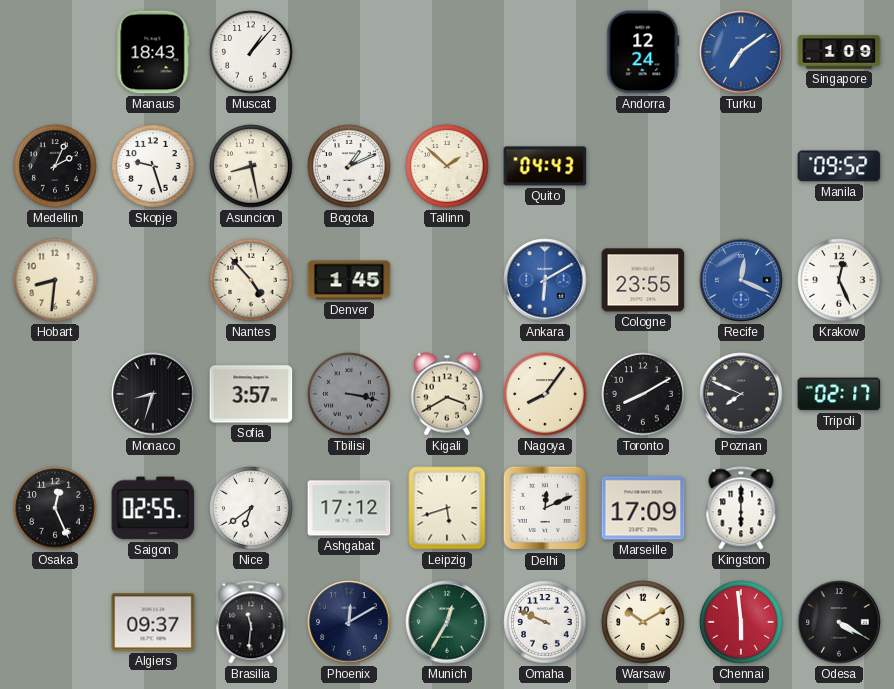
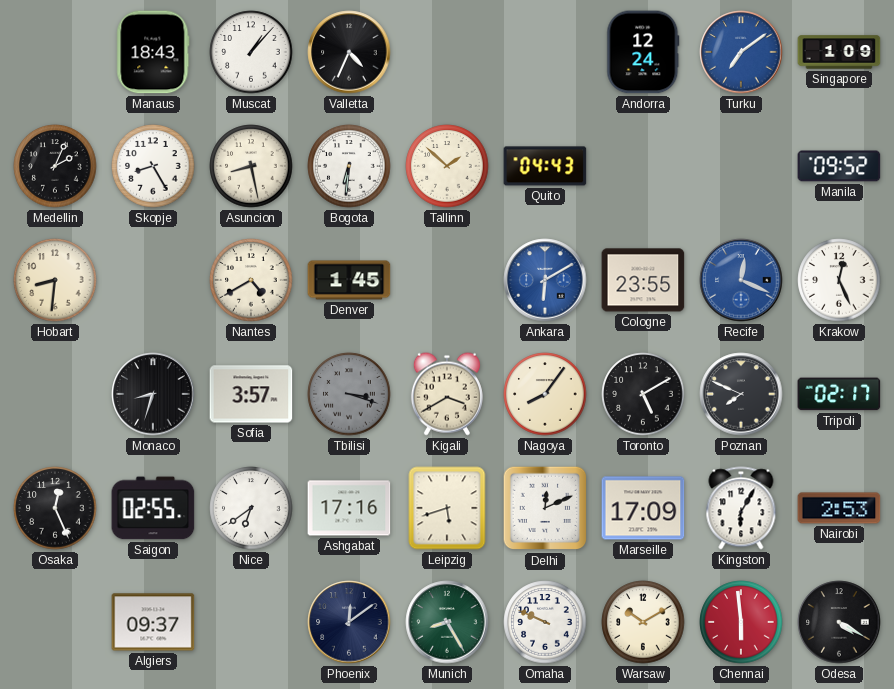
Valletta: none -> 4:34 (349, 52)
Skopje: 9:27 -> 8:25 (153, 166)
Bogota: 1:11 -> 6:31 (349, 166)
Nantes: 4:53 -> 4:40 (251, 280)
Tbilisi: 3:17 -> 3:18 (349, 394)
Toronto: 8:10 -> 5:10 (643, 394)
Ashgabat: 17:12 -> 17:16 (349, 508)
Kingston: 6:00 -> 6:05 (741, 508)
Nairobi: none -> 2:53 (839, 508)
Brasilia: 11:31 -> none (251, 622)
Phoenix: 12:10 -> 12:09 (349, 622)
Munich: 12:35 -> 8:25 (447, 622)
